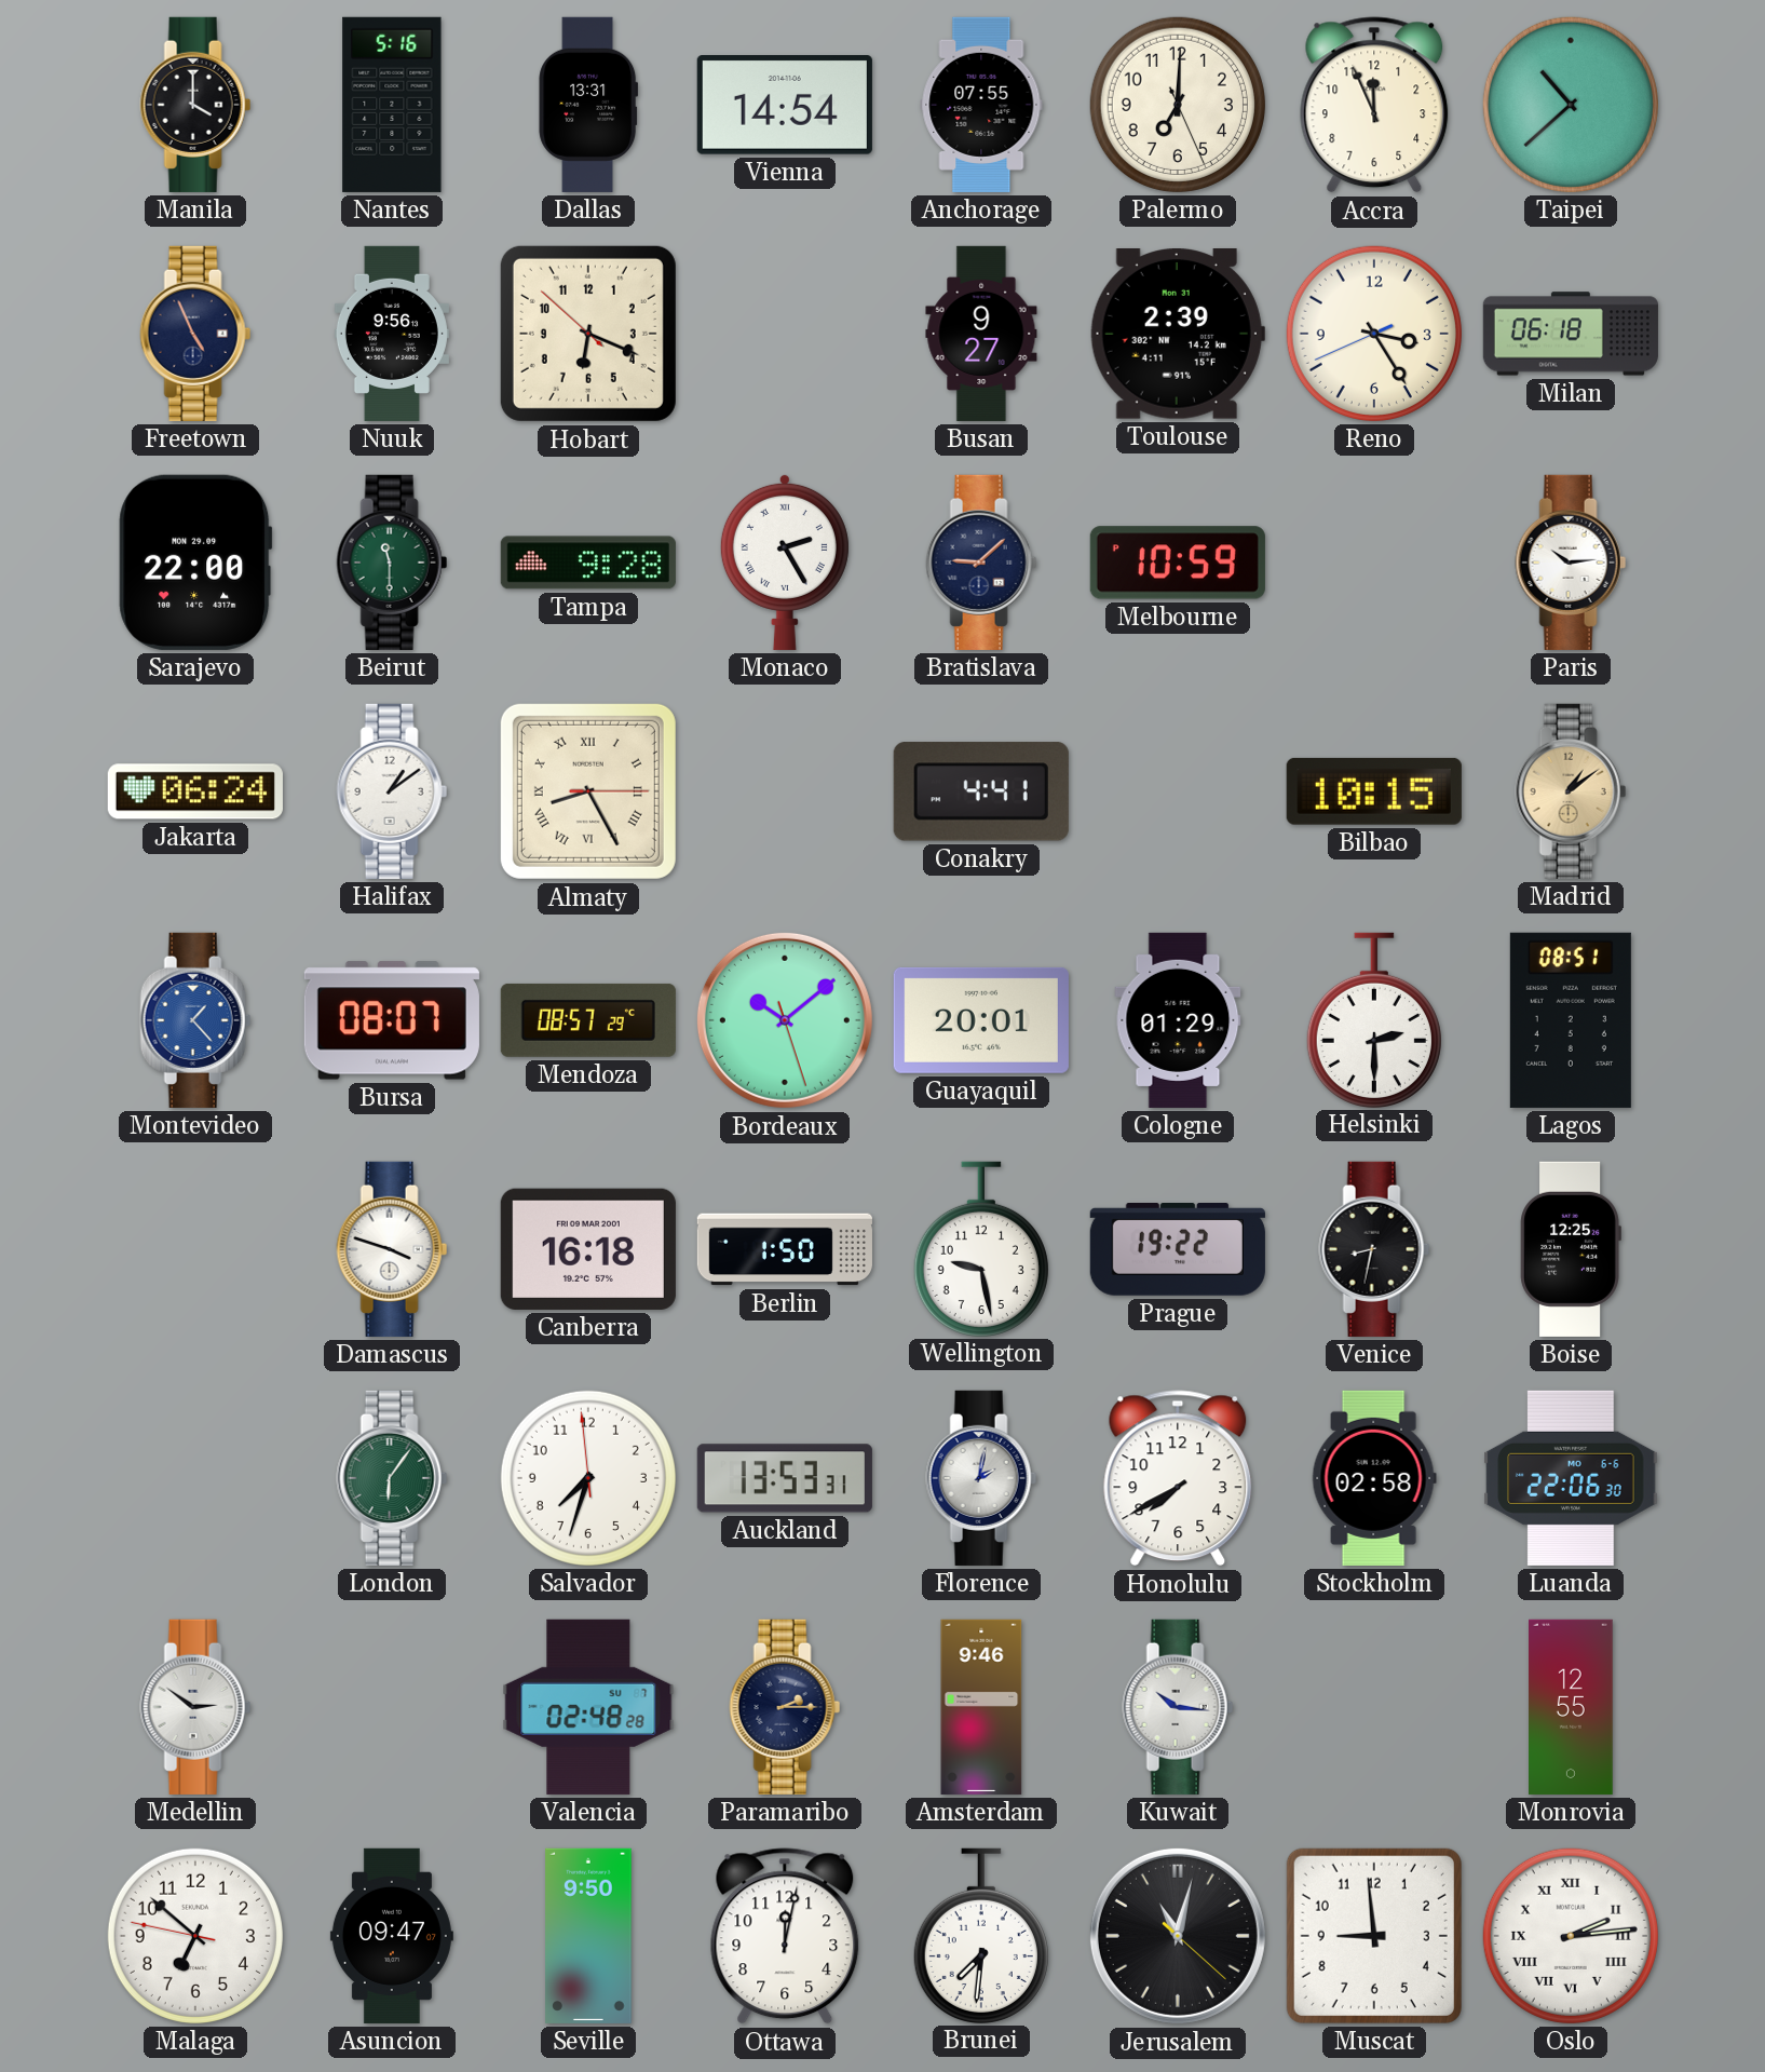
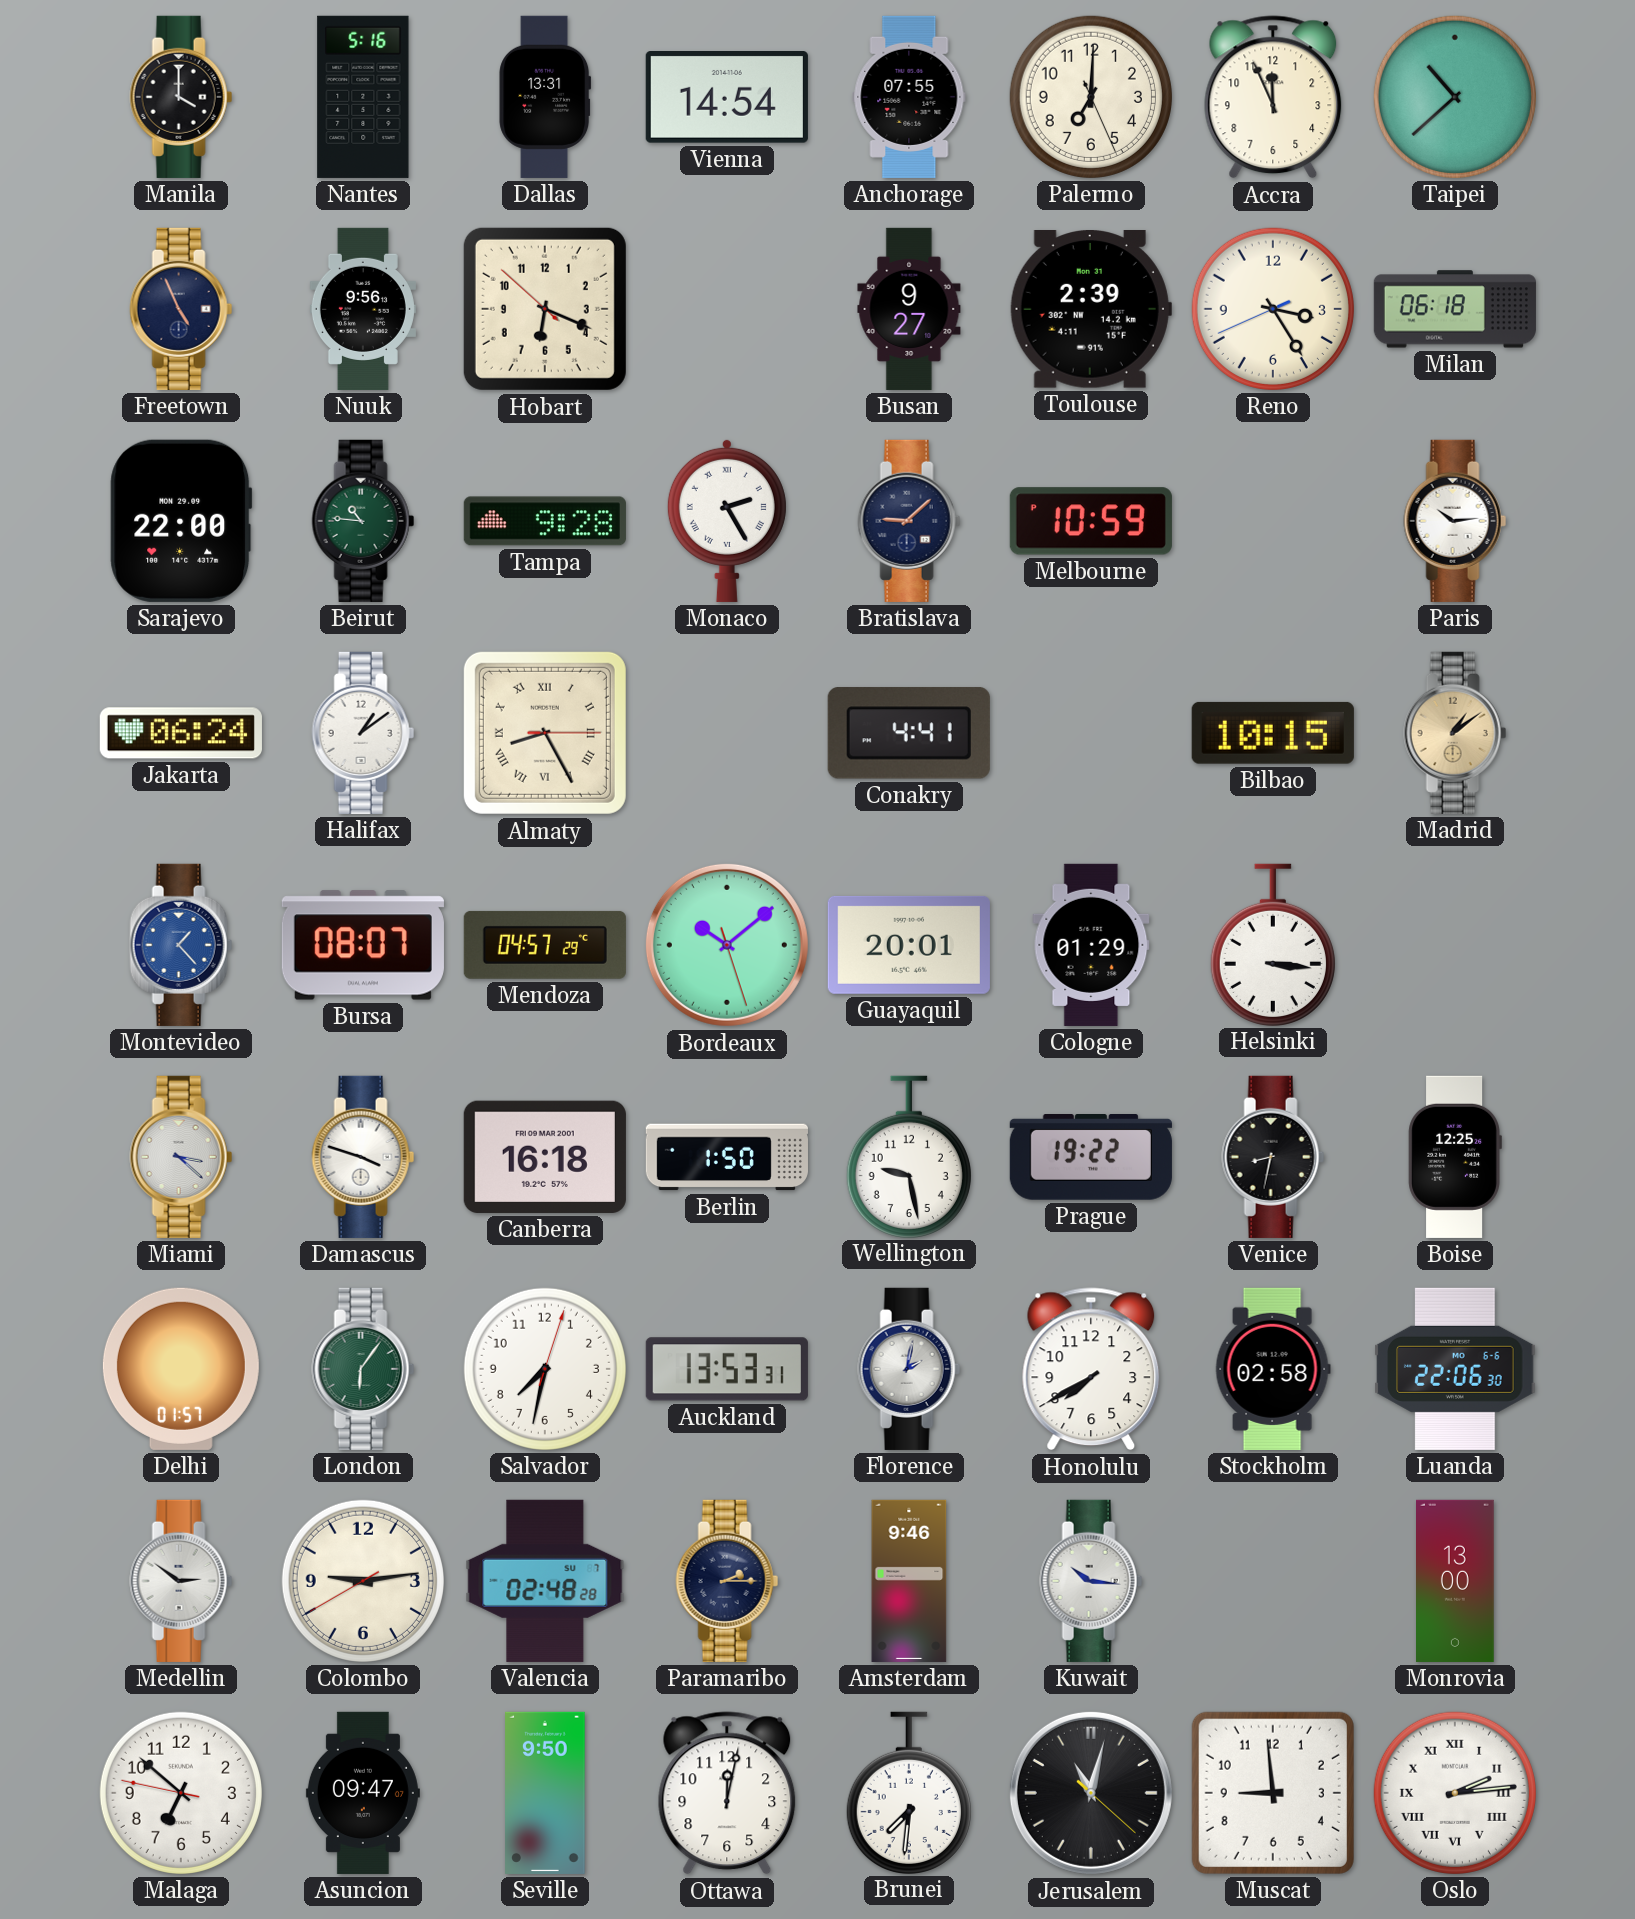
Beirut: 11:30 -> 10:46 (363, 521)
Mendoza: 08:57 -> 04:57 (545, 945)
Helsinki: 2:30 -> 3:16 (1273, 944)
Lagos: 08:51 -> none (1571, 1020)
Miami: none -> 3:22 (181, 1157)
Delhi: none -> 01:57 (181, 1369)
Salvador: 7:32:59 -> 7:32:03 (545, 1369)
Colombo: none -> 9:13 (363, 1581)
Monrovia: 12:55 -> 13:00 (1456, 1581)
